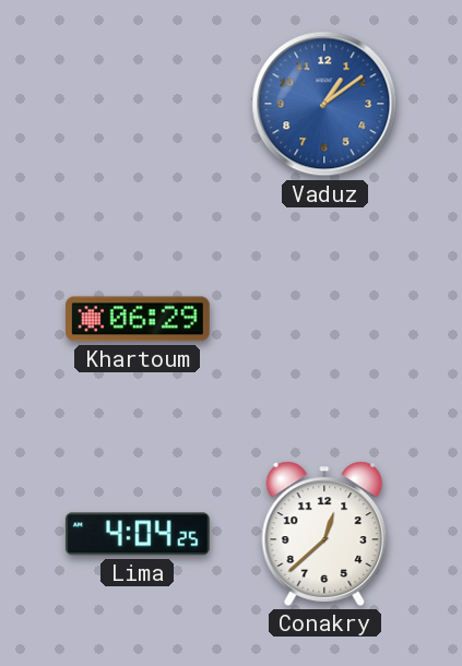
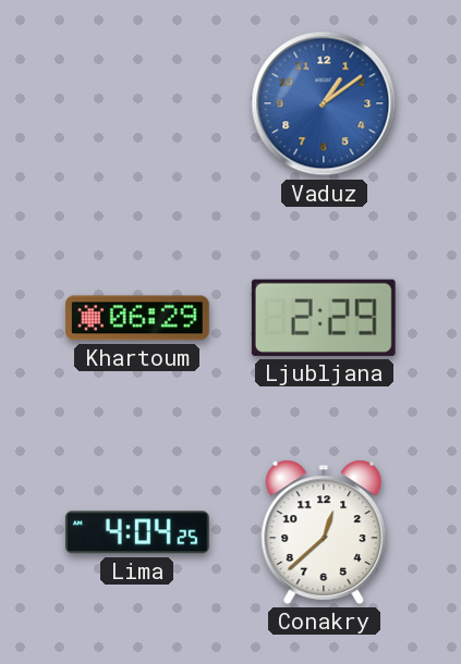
Ljubljana: none -> 2:29 (324, 318)
